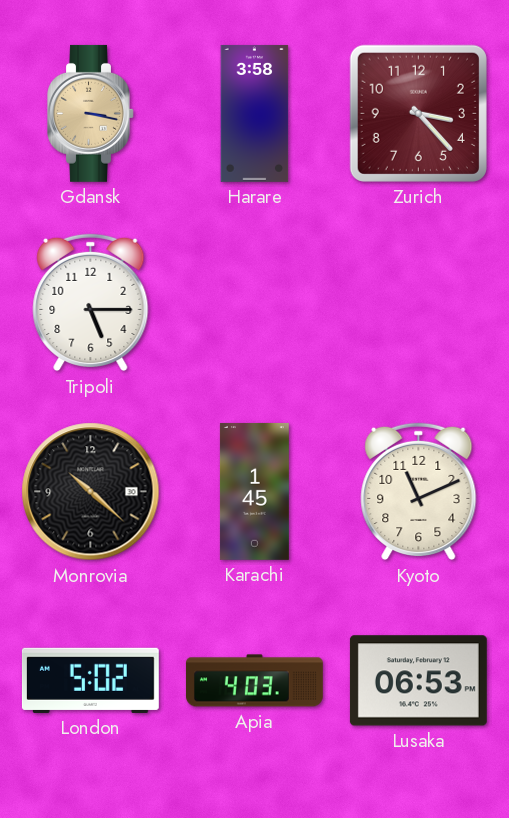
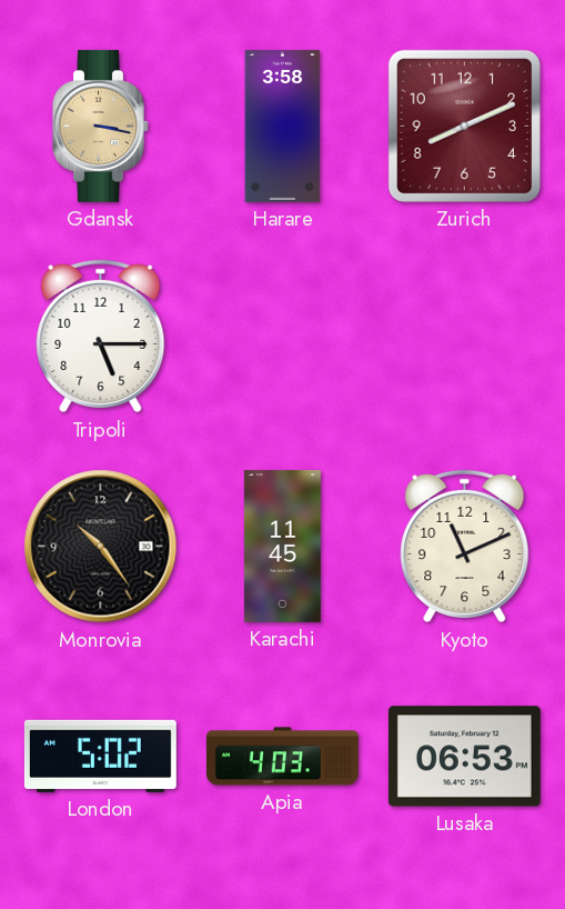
Zurich: 3:23 -> 8:11 (464, 126)
Monrovia: 10:22 -> 10:24 (101, 547)
Karachi: 1:45 -> 11:45 (282, 546)
